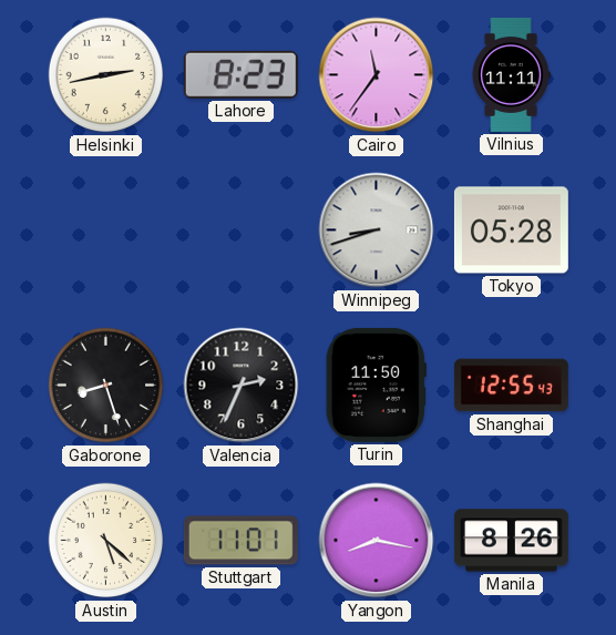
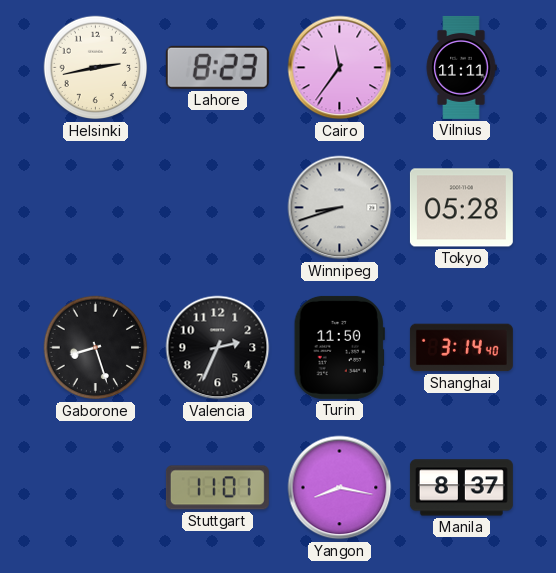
Shanghai: 12:55 -> 3:14 (461, 348)
Austin: 5:22 -> none (106, 541)
Manila: 8:26 -> 8:37 (461, 488)
